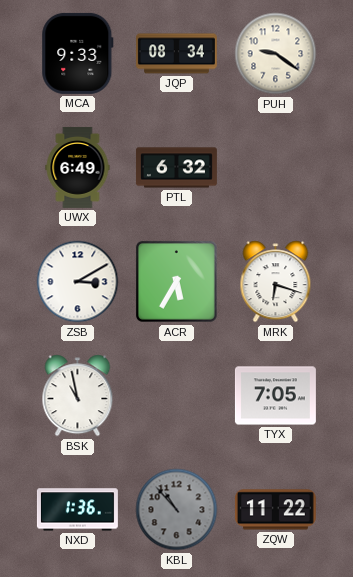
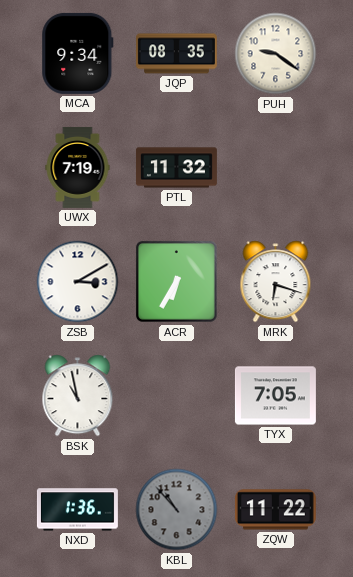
MCA: 9:33 -> 9:34 (78, 53)
JQP: 08:34 -> 08:35 (176, 54)
UWX: 6:49 -> 7:19 (78, 167)
PTL: 6:32 -> 11:32 (176, 168)
ACR: 5:35 -> 6:35 (176, 281)
